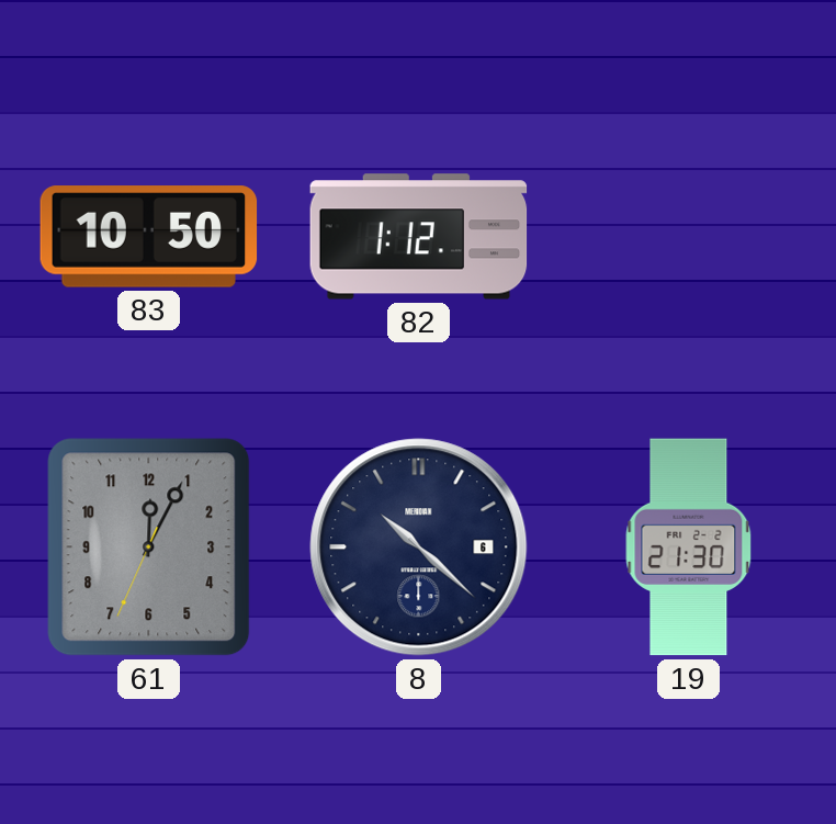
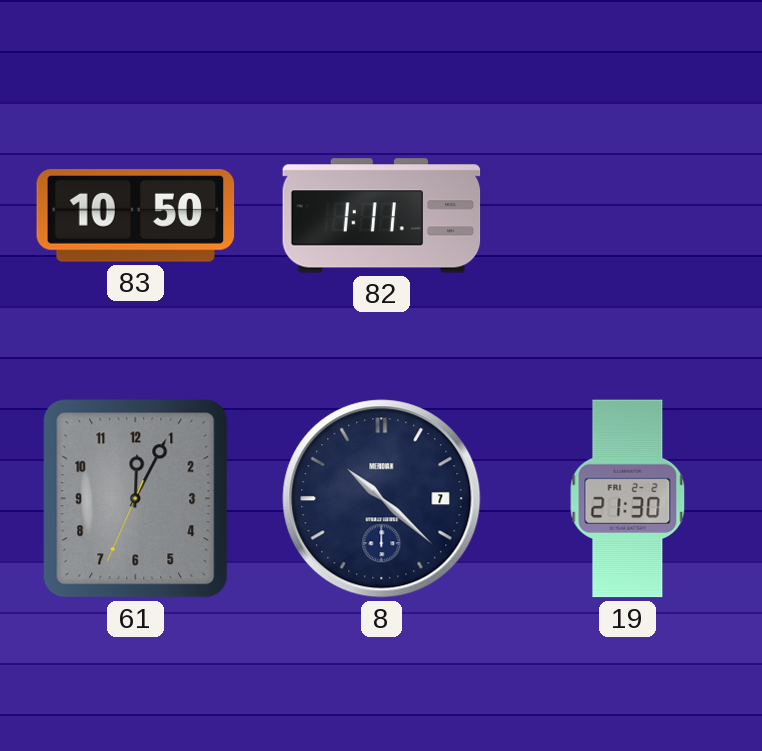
82: 1:12 -> 1:11 (382, 216)
8 date: 6 -> 7 (382, 499)
